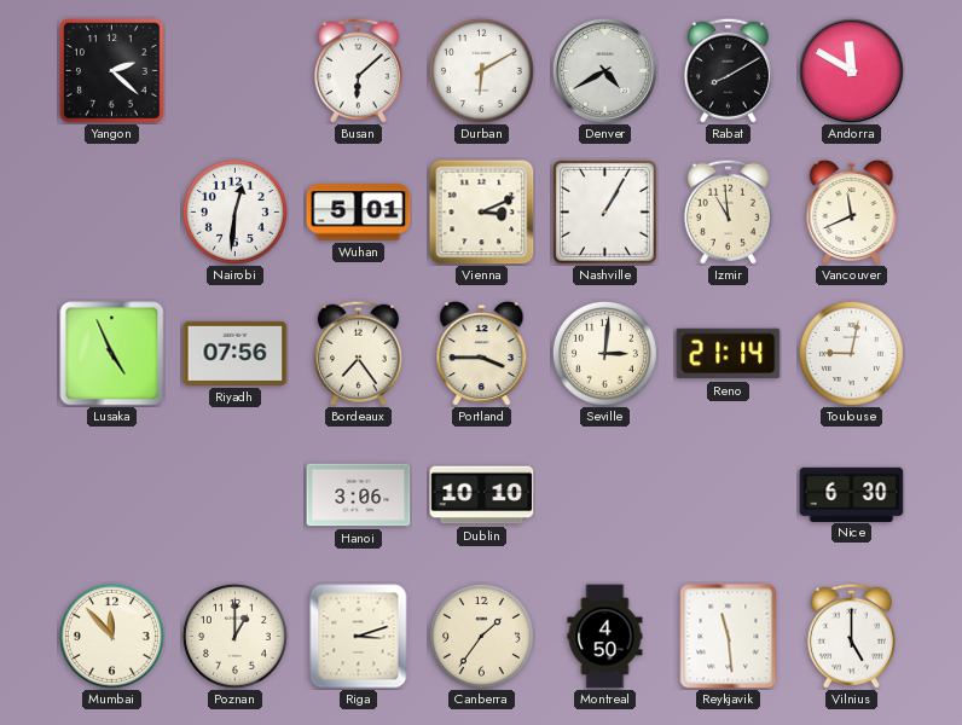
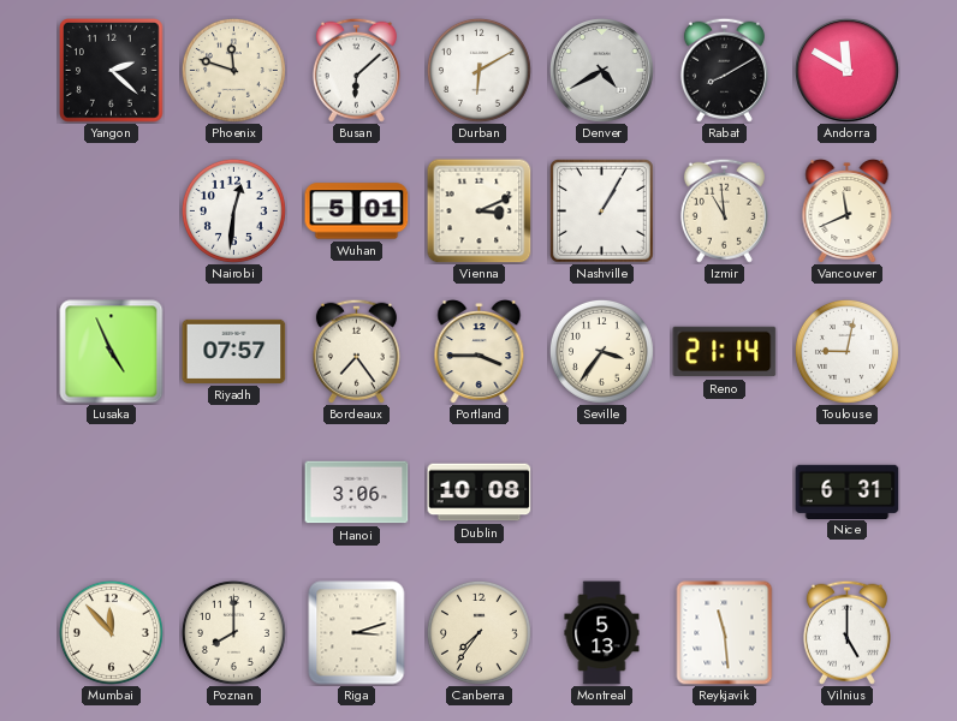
Phoenix: none -> 11:48 (233, 70)
Riyadh: 07:56 -> 07:57 (234, 351)
Seville: 3:01 -> 3:36 (601, 351)
Dublin: 10:10 -> 10:08 (480, 493)
Nice: 6:30 -> 6:31 (848, 491)
Poznan: 1:00 -> 8:00 (233, 632)
Canberra: 1:36 -> 7:36 (478, 632)
Montreal: 4:50 -> 5:13 (602, 633)
